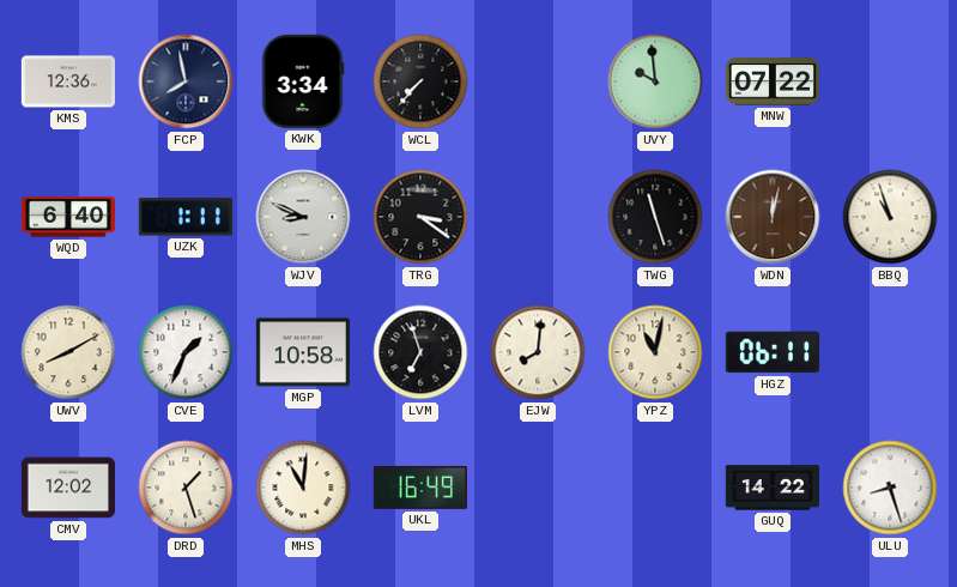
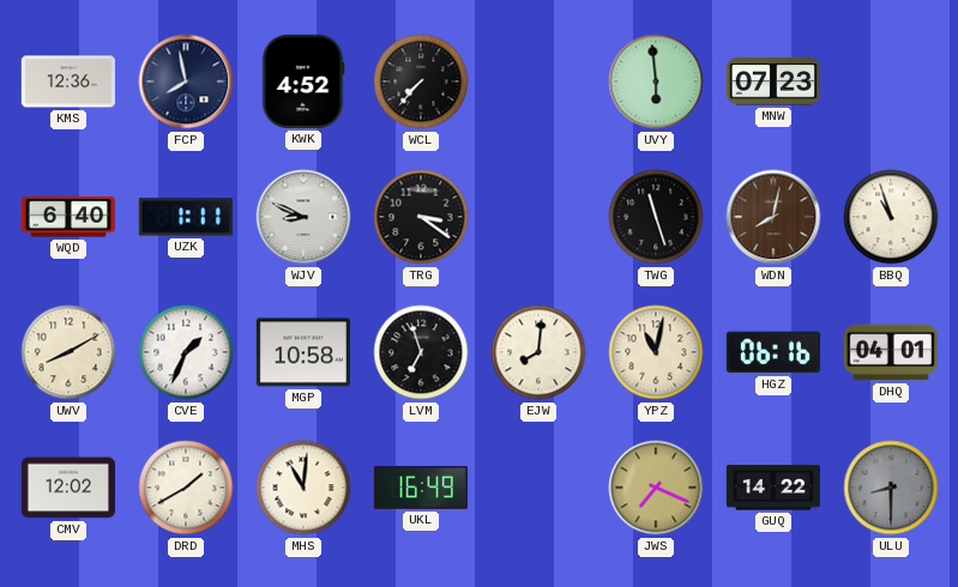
KWK: 3:34 -> 4:52 (303, 81)
UVY: 9:59 -> 5:59 (656, 81)
MNW: 07:22 -> 07:23 (773, 81)
WDN: 12:02 -> 8:02 (773, 217)
HGZ: 06:11 -> 06:16 (773, 352)
DHQ: none -> 04:01 (891, 352)
DRD: 1:27 -> 1:40 (186, 488)
JWS: none -> 7:19 (656, 488)
ULU: 8:27 -> 8:30 (891, 488)
ULU dial: white -> grey (891, 488)
